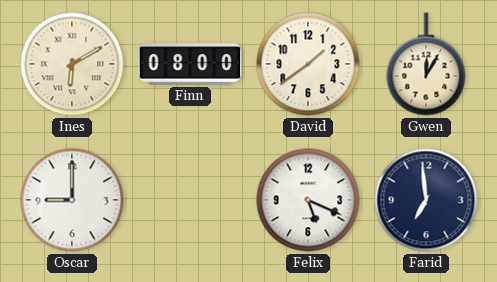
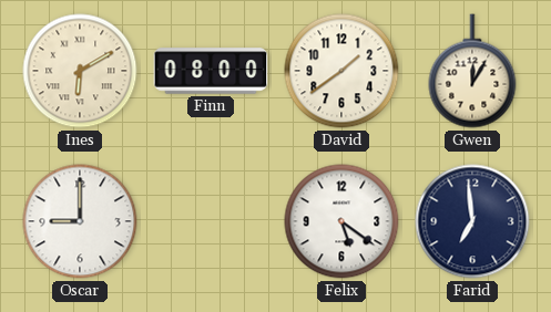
Felix: 5:19 -> 5:21 (341, 221)
